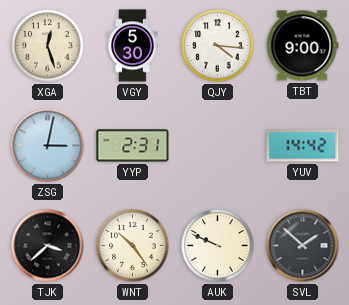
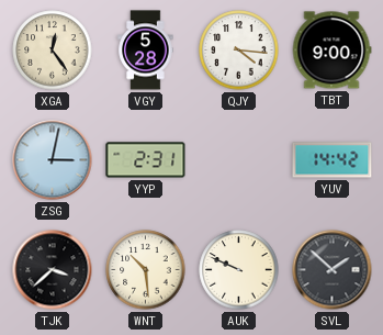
XGA: 12:27 -> 12:24 (53, 51)
VGY: 5:30 -> 5:28 (146, 51)
WNT: 10:24 -> 10:29 (146, 270)
